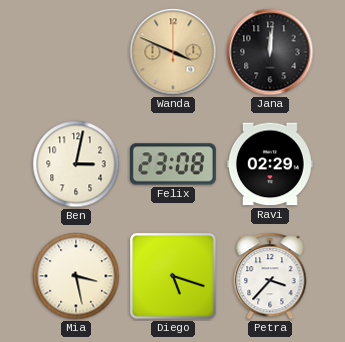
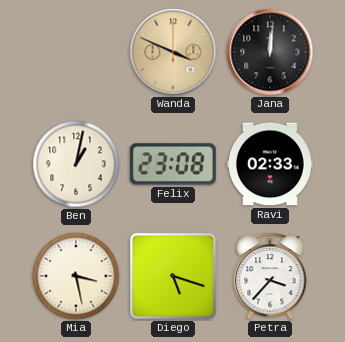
Ben: 3:02 -> 1:02 (76, 164)
Ravi: 02:29 -> 02:33 (270, 164)
